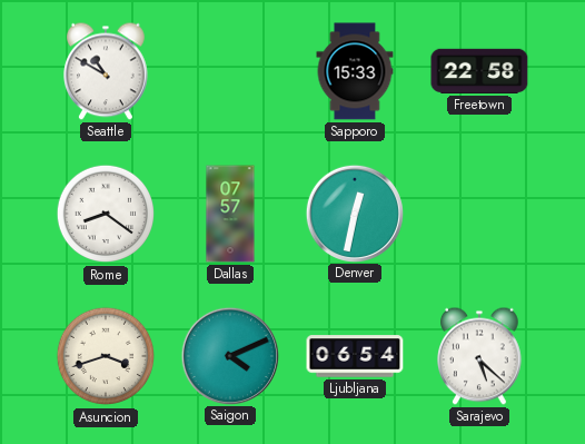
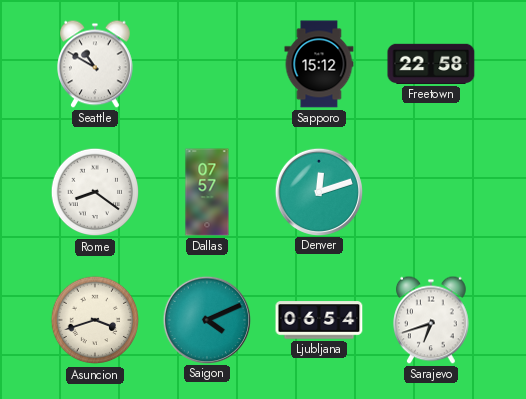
Sapporo: 15:33 -> 15:12 (319, 64)
Denver: 12:32 -> 12:12 (318, 191)
Sarajevo: 5:22 -> 6:42 (432, 320)
